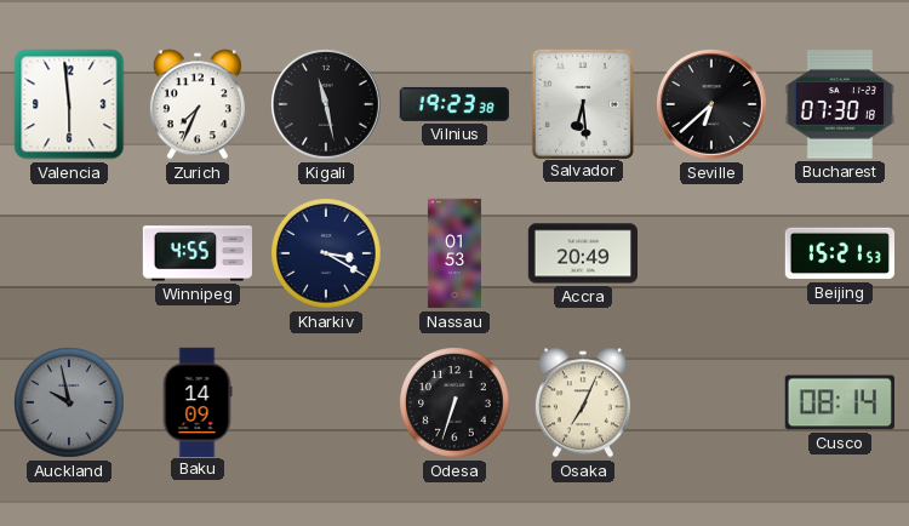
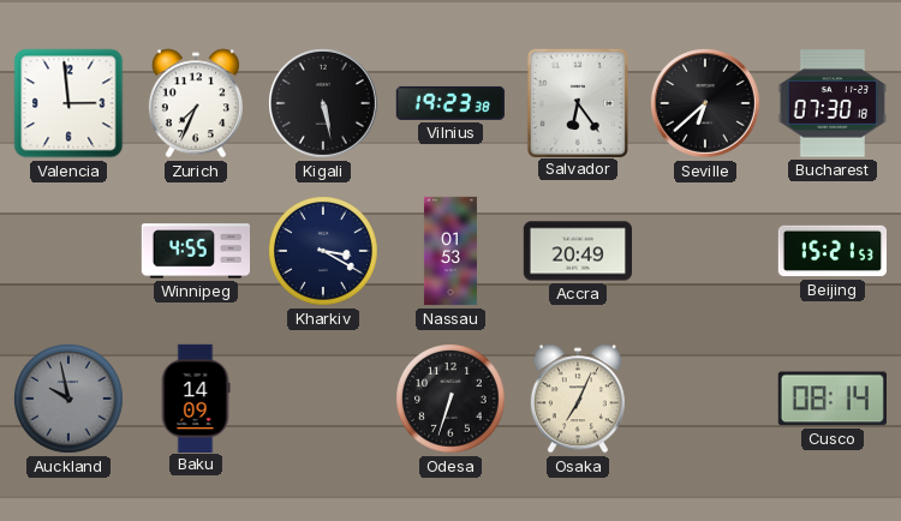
Valencia: 5:59 -> 2:59 (68, 103)
Kigali: 11:28 -> 5:28 (323, 103)
Salvador: 6:29 -> 6:24 (577, 102)
